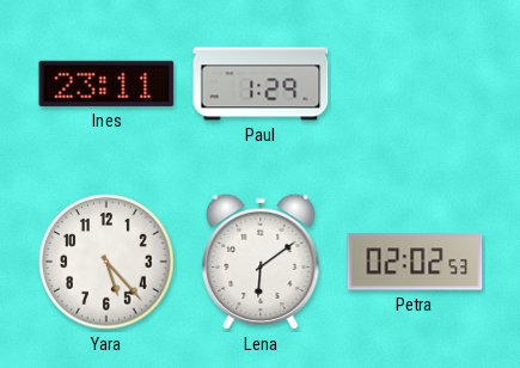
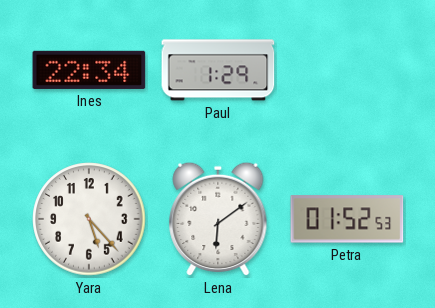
Ines: 23:11 -> 22:34 (89, 70)
Petra: 02:02 -> 01:52 (347, 219)
